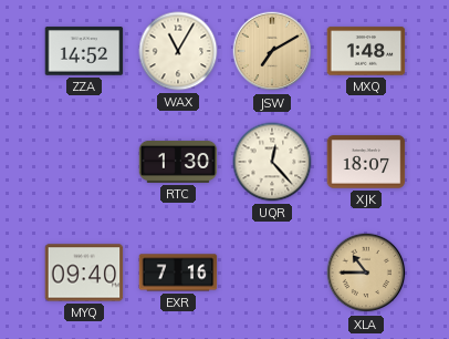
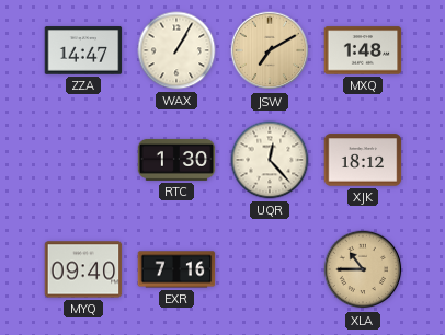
ZZA: 14:52 -> 14:47 (83, 50)
WAX: 11:05 -> 1:05 (176, 50)
XJK: 18:07 -> 18:12 (363, 160)
